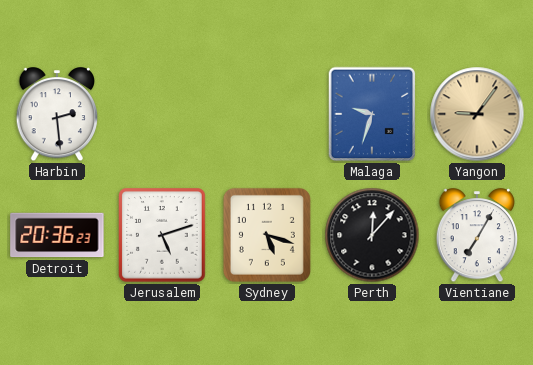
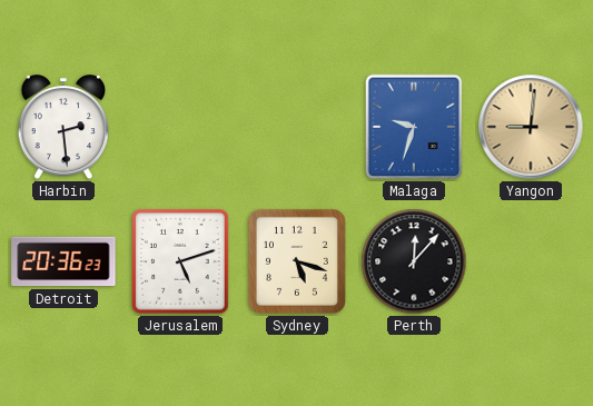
Yangon: 9:06 -> 9:01 (531, 127)
Vientiane: 7:05 -> none (477, 236)
